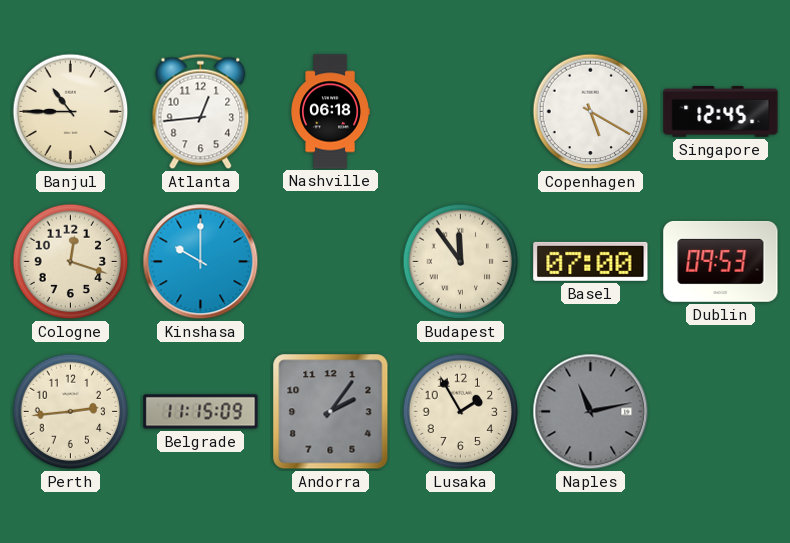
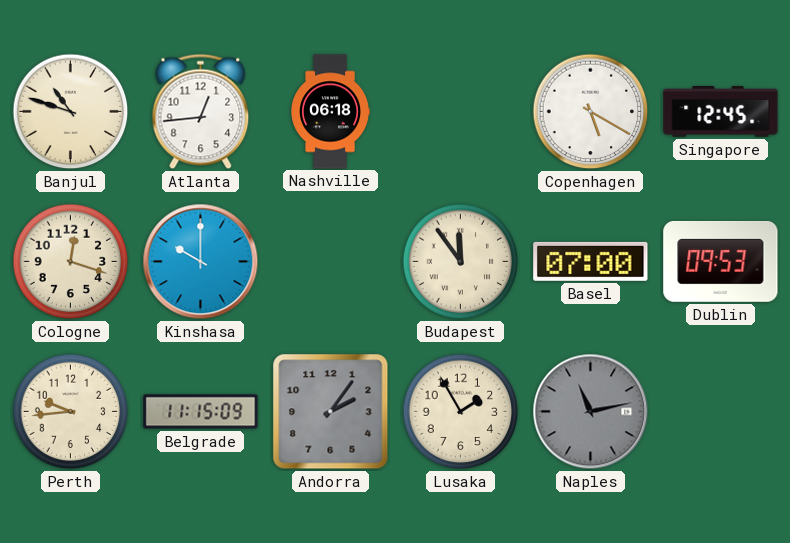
Banjul: 10:45 -> 10:48 (71, 112)
Perth: 2:44 -> 9:44 (71, 412)
